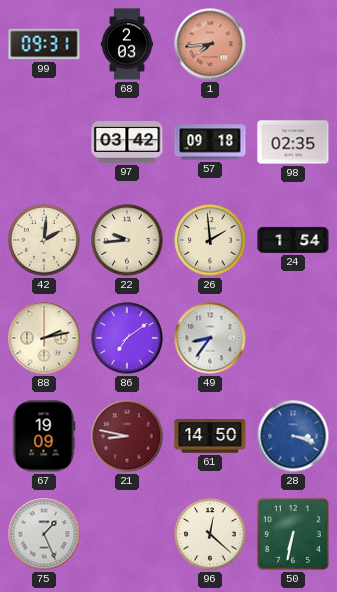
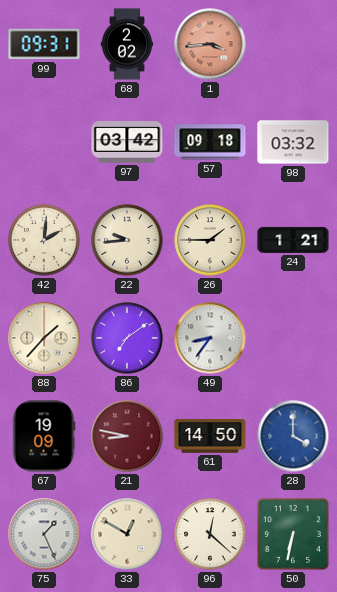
68: 2:03 -> 2:02 (127, 44)
1: 7:44 -> 3:44 (210, 44)
98: 02:35 -> 03:32 (293, 142)
26: 1:59 -> 1:45 (210, 240)
24: 1:54 -> 1:21 (293, 240)
88: 2:13 -> 1:37 (44, 338)
28: 3:18 -> 4:00 (293, 436)
33: none -> 12:50 (127, 534)
